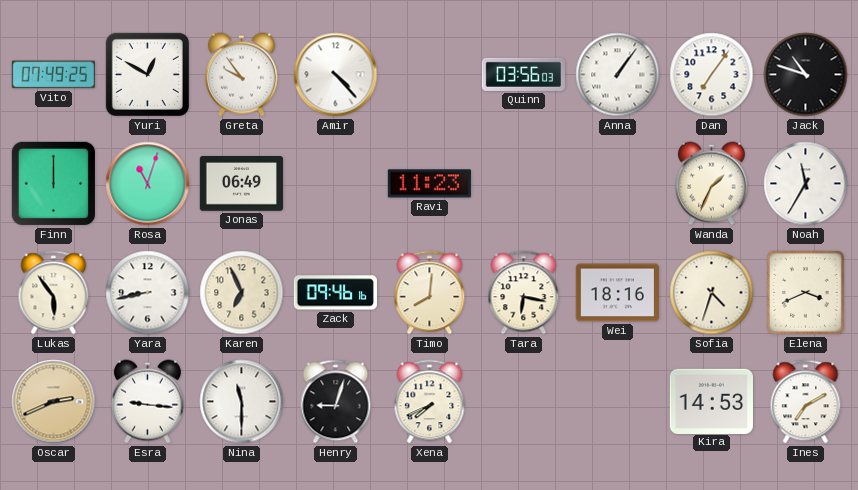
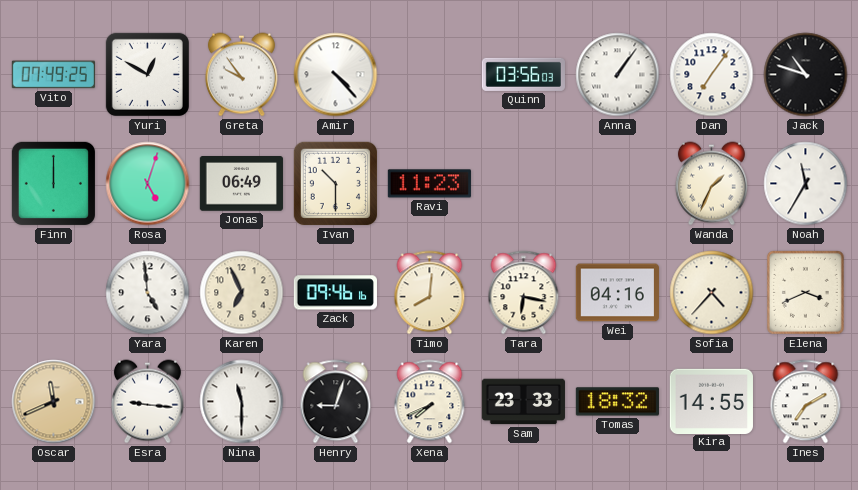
Rosa: 11:03 -> 5:03 (148, 184)
Ivan: none -> 10:30 (335, 183)
Lukas: 5:54 -> none (54, 293)
Yara: 8:43 -> 4:59 (148, 293)
Wei: 18:16 -> 04:16 (617, 293)
Sofia: 4:33 -> 4:37 (712, 293)
Oscar: 2:41 -> 11:41 (54, 402)
Sam: none -> 23:33 (523, 402)
Tomas: none -> 18:32 (617, 402)
Kira: 14:53 -> 14:55 (711, 401)
